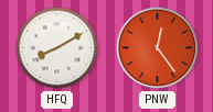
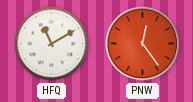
HFQ: 8:10 -> 11:10 (52, 44)
